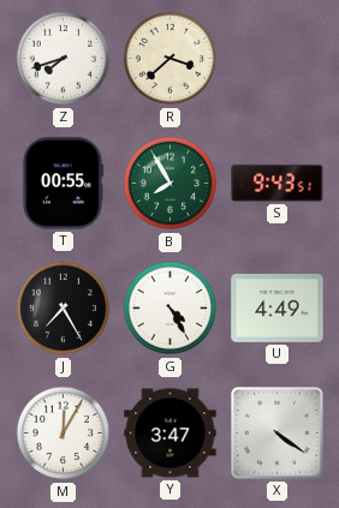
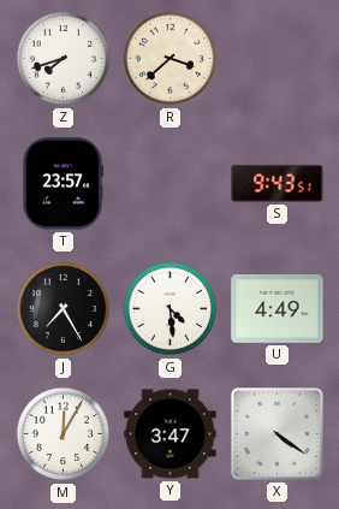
T: 00:55 -> 23:57 (63, 184)
B: 7:55 -> none (171, 184)
G: 4:25 -> 4:29 (171, 309)
